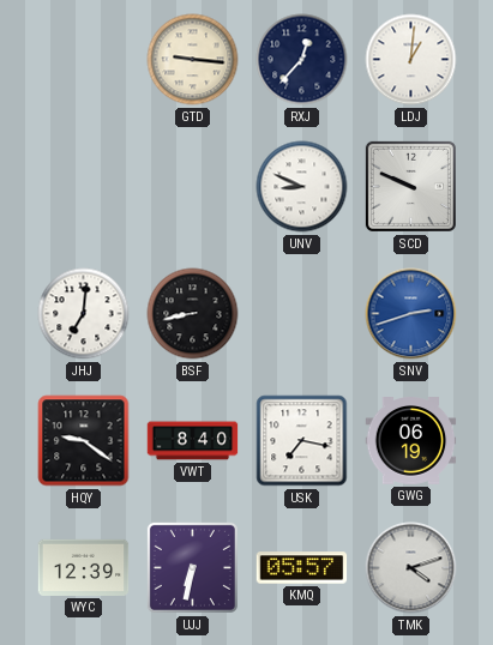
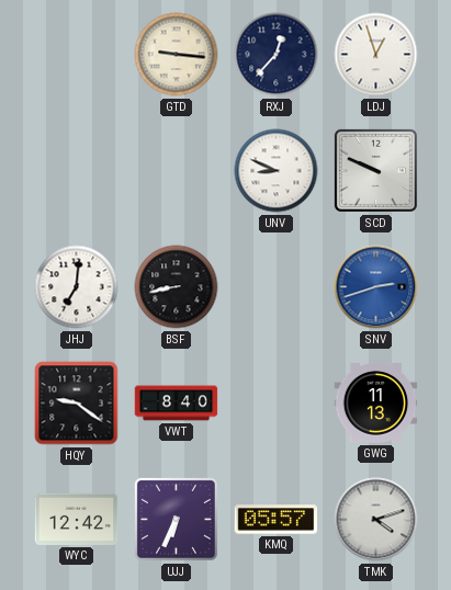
LDJ: 1:01 -> 12:57 (376, 55)
USK: 7:17 -> none (302, 441)
GWG: 06:19 -> 11:13 (376, 404)
WYC: 12:39 -> 12:42 (77, 519)
UJJ: 6:32 -> 6:34 (176, 519)
